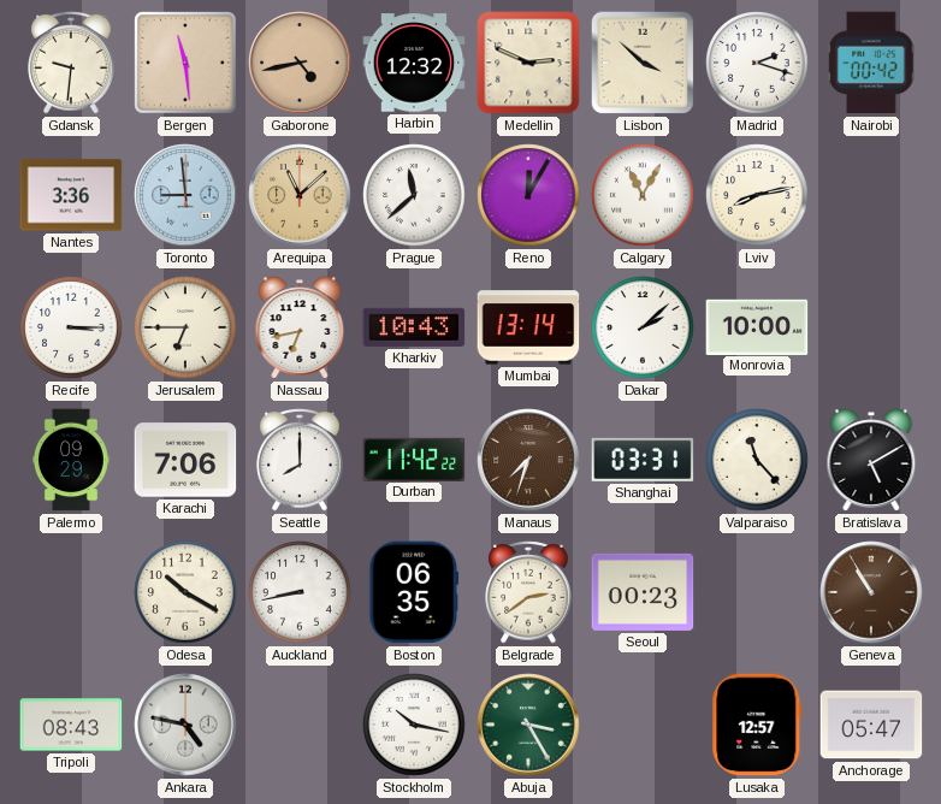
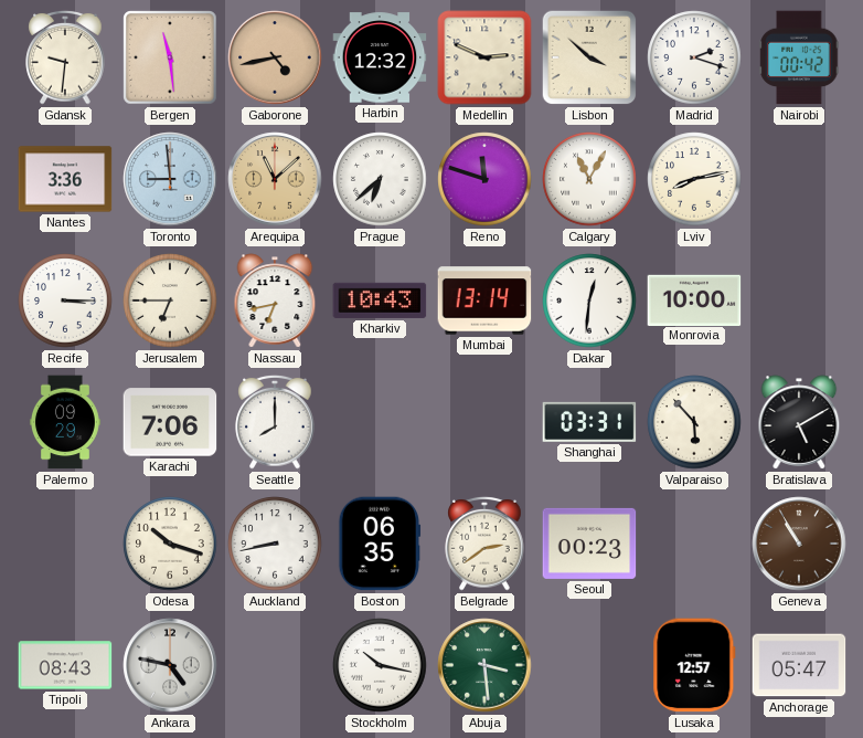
Prague: 11:38 -> 6:38 (380, 179)
Reno: 12:05 -> 11:48 (484, 179)
Dakar: 2:08 -> 12:31 (589, 301)
Durban: 11:42 -> none (414, 459)
Manaus: 7:33 -> none (528, 460)
Valparaiso: 11:23 -> 5:53 (694, 422)
Odesa: 10:20 -> 10:18 (170, 544)
Abuja: 3:25 -> 3:29 (484, 665)
